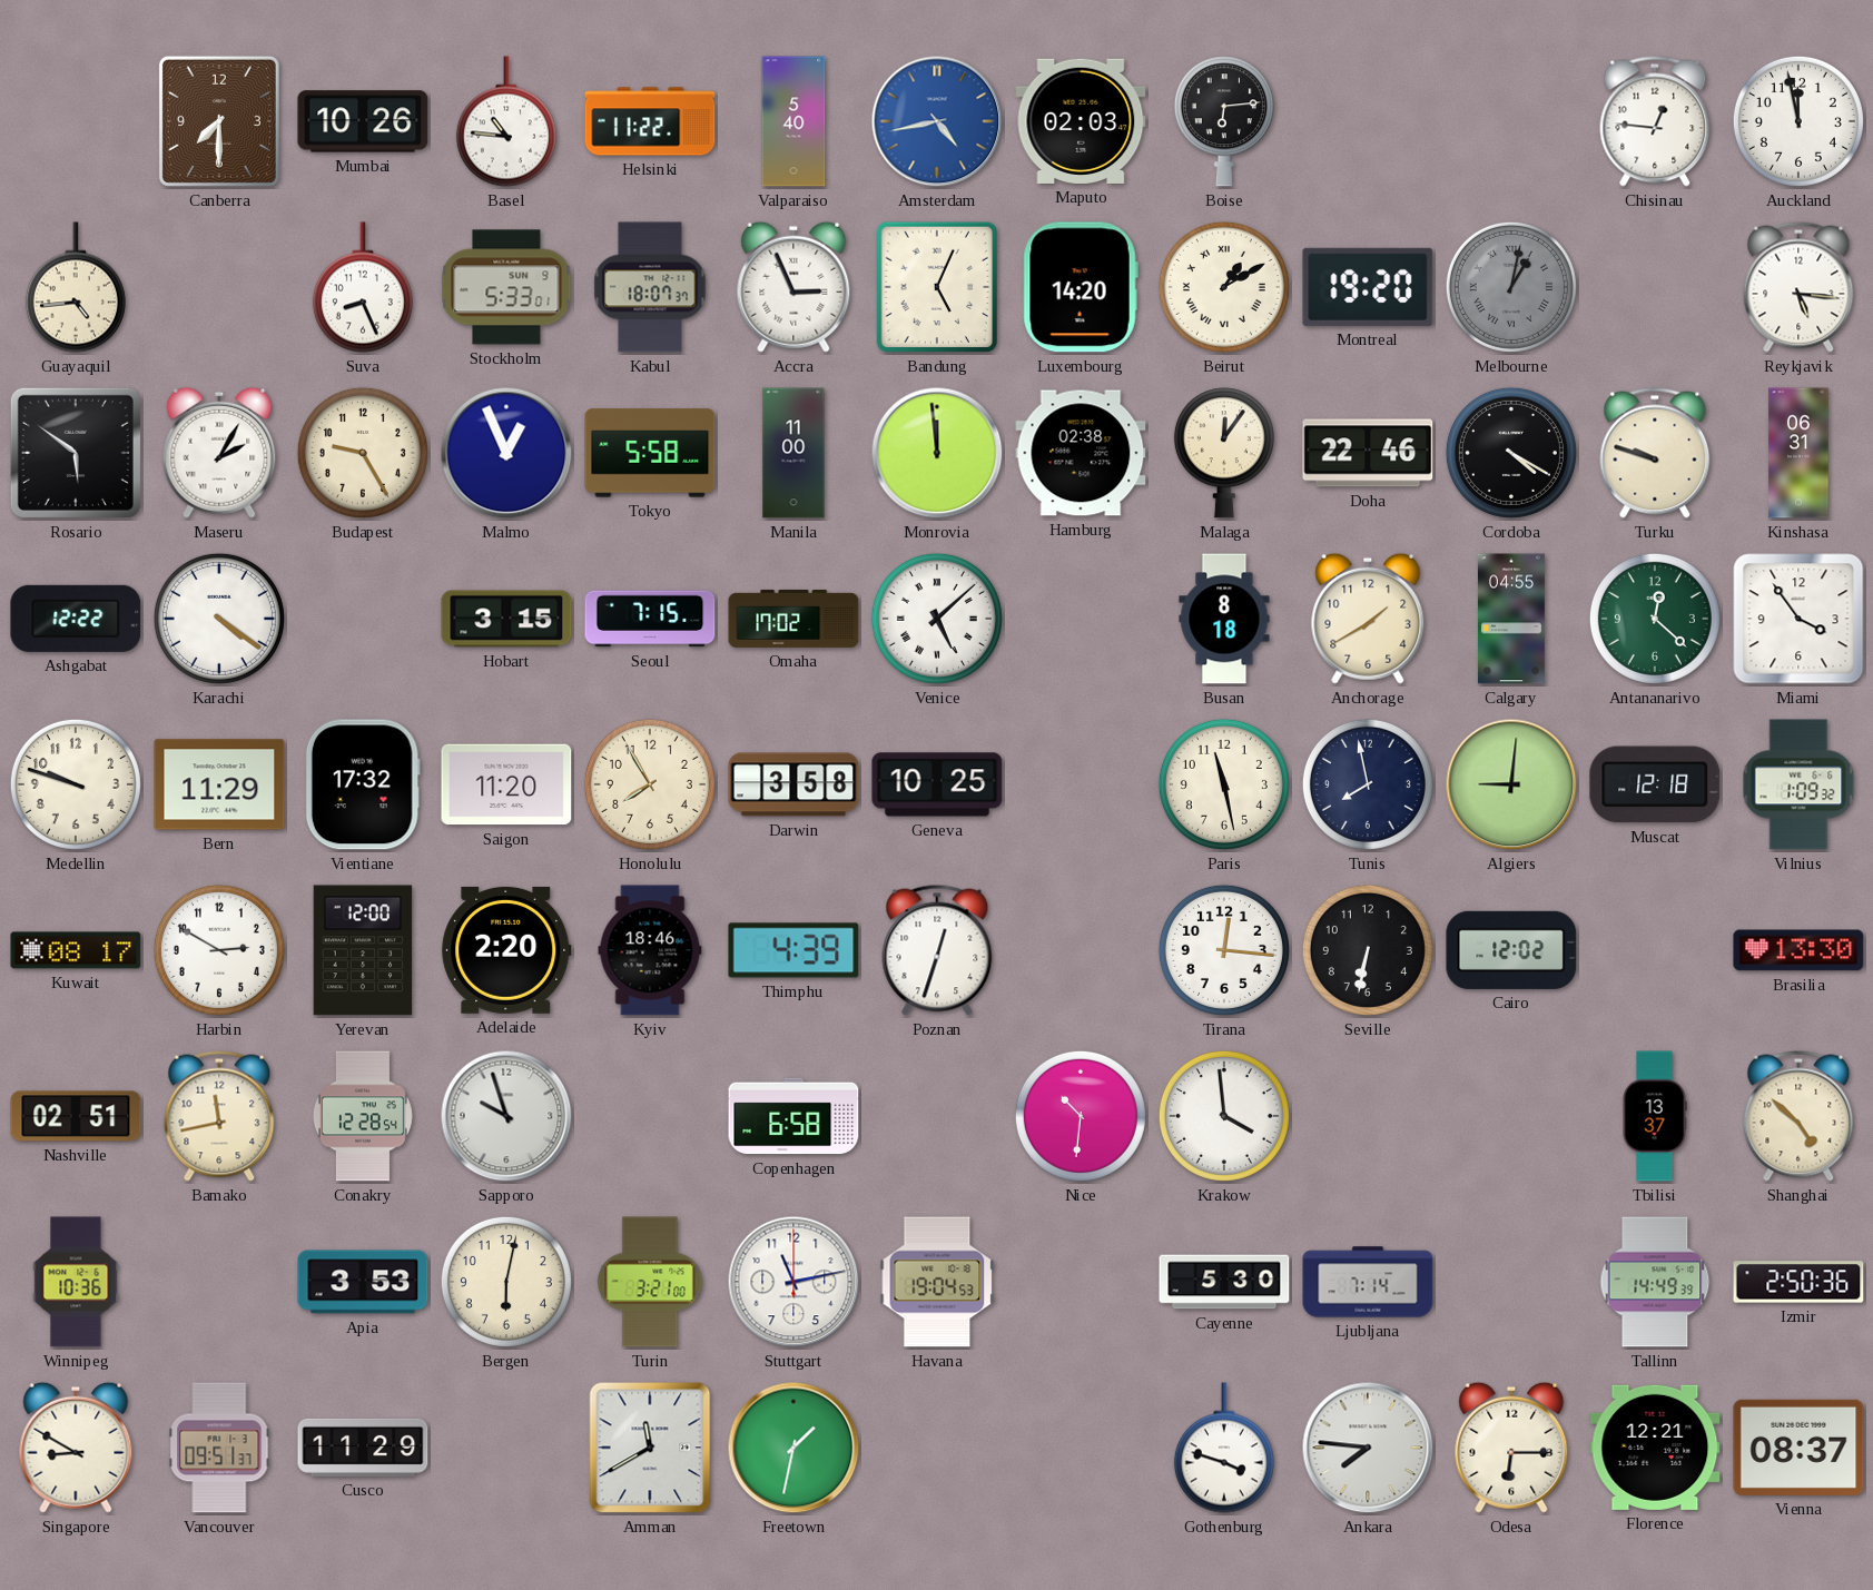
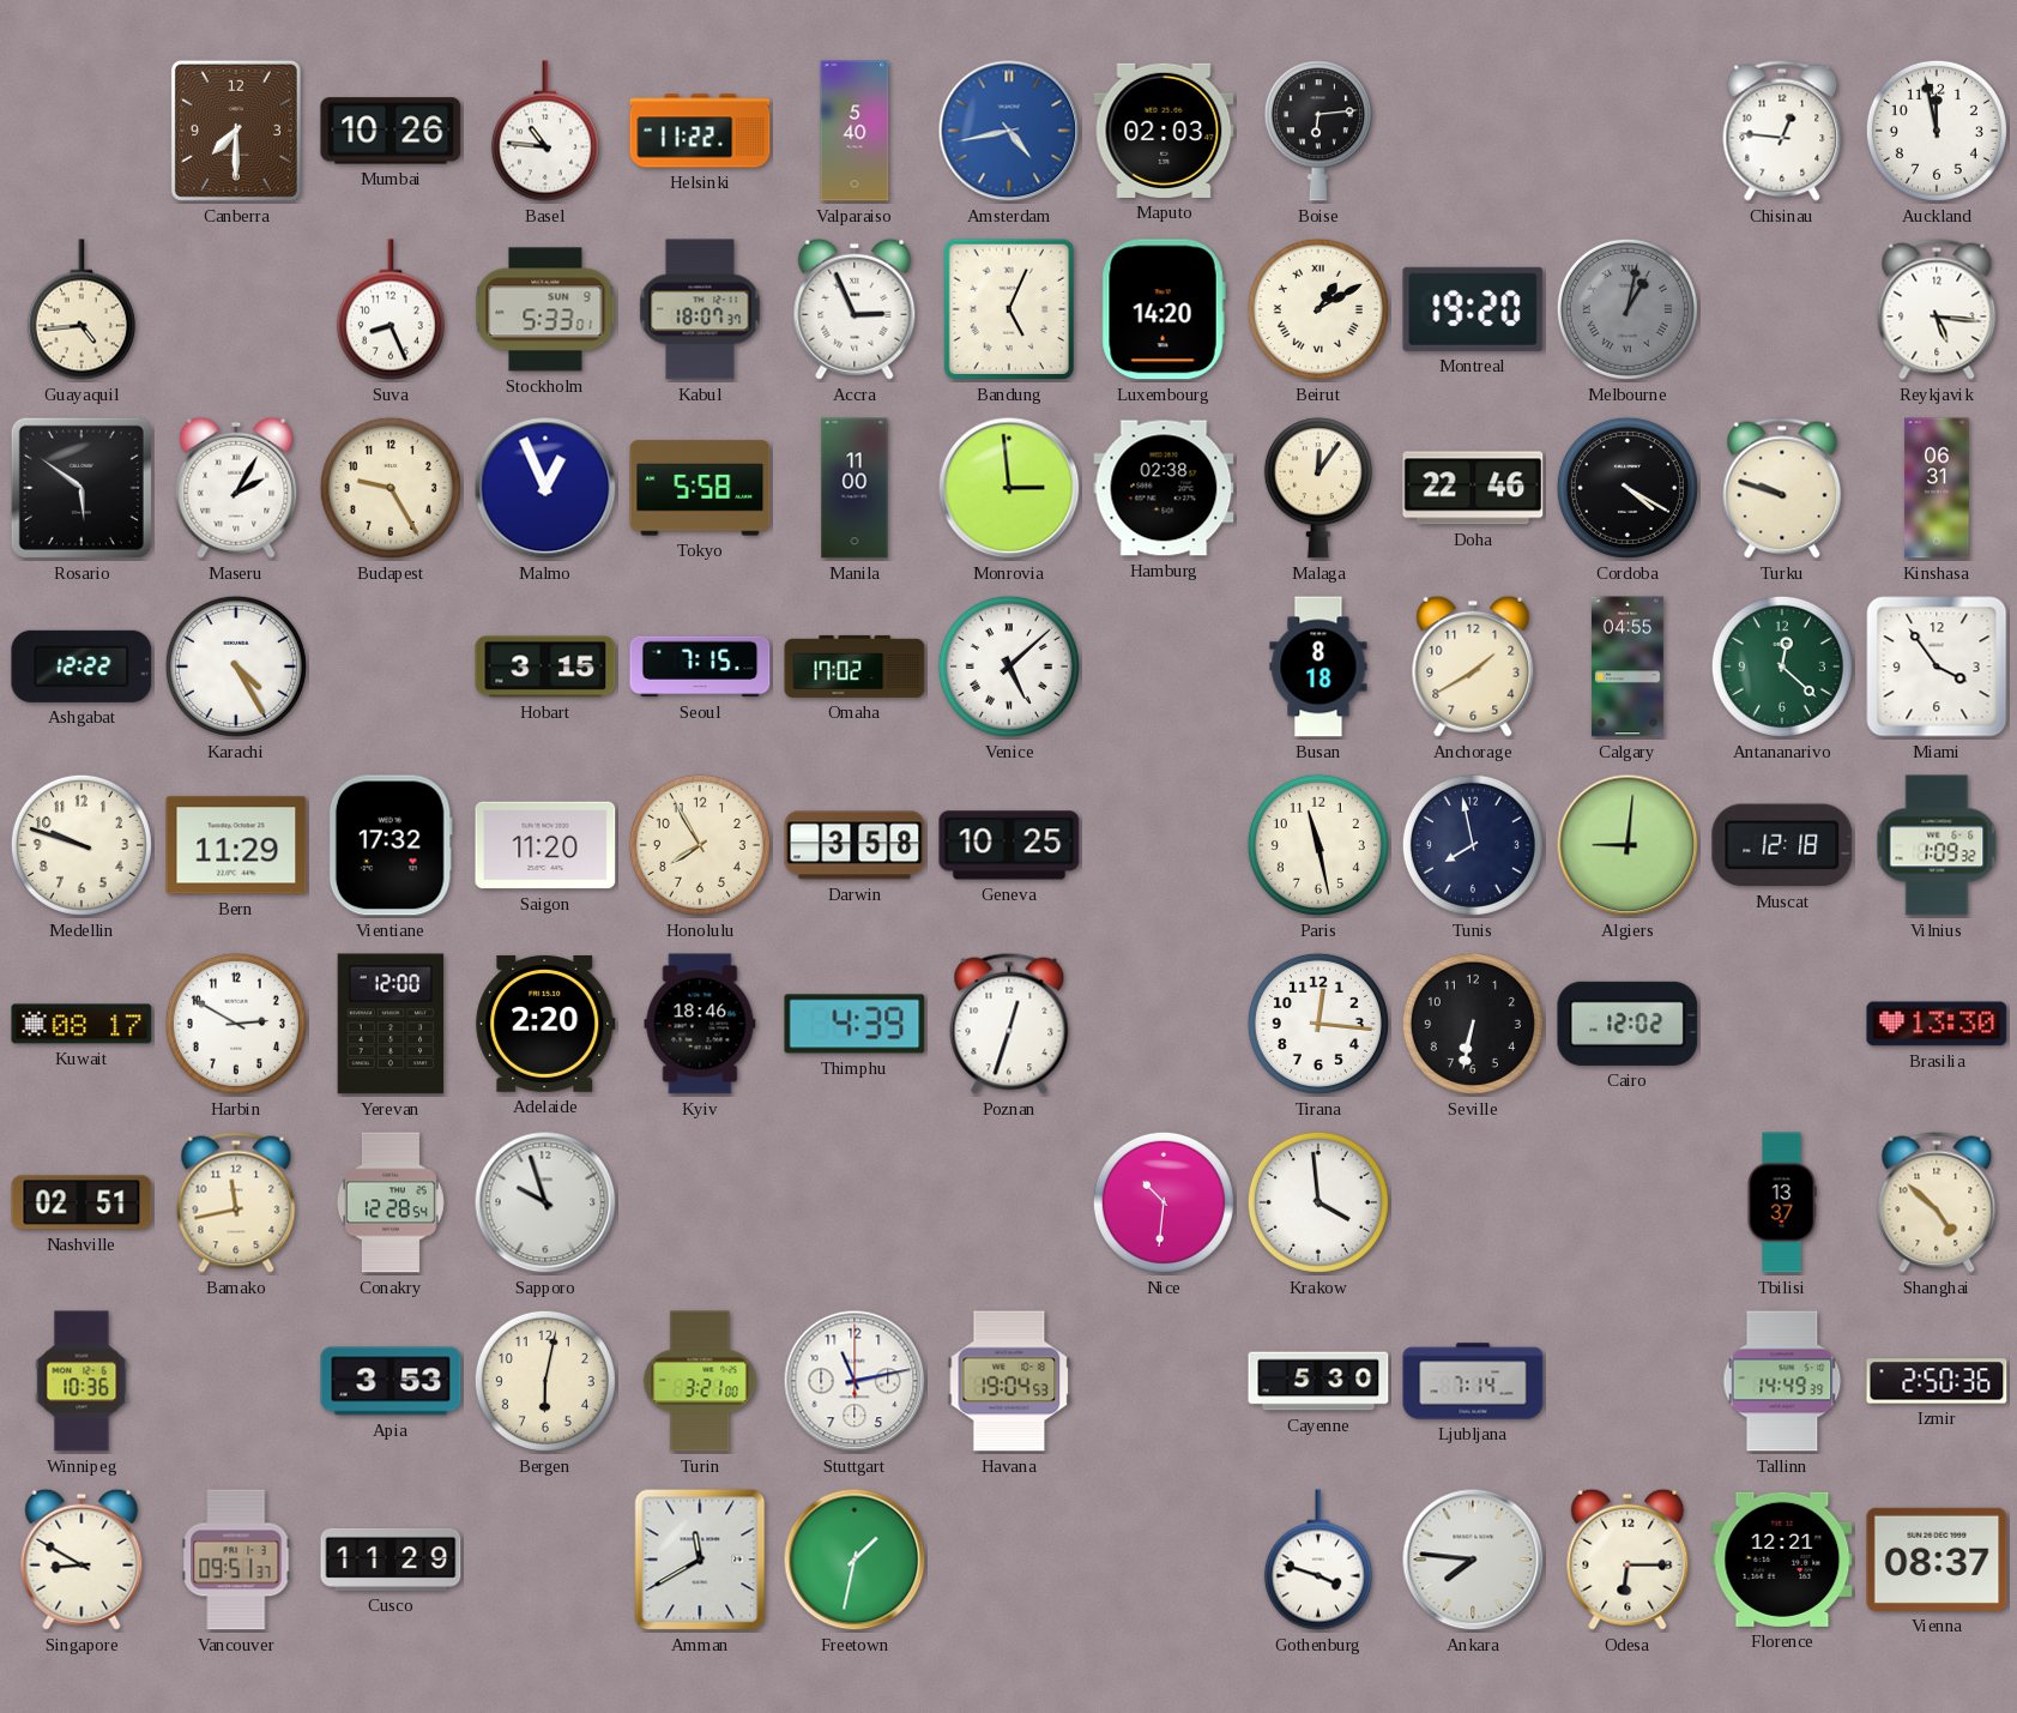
Monrovia: 11:59 -> 2:59 (1009, 488)
Karachi: 4:21 -> 4:25 (236, 666)
Copenhagen: 6:58 -> none (793, 1116)
